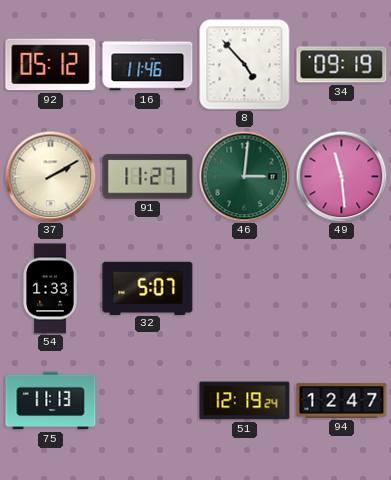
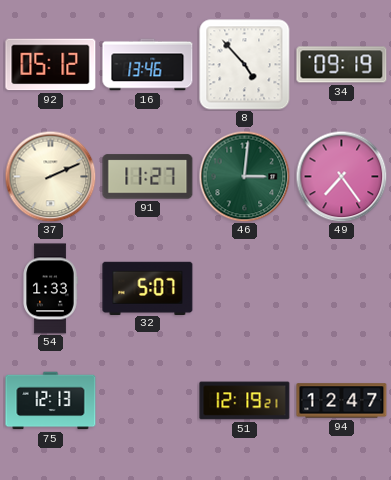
16: 11:46 -> 13:46 (148, 65)
37: 2:10 -> 2:11 (50, 176)
49: 11:29 -> 7:24 (341, 176)
75: 11:13 -> 12:13 (51, 401)
51: 12:19:24 -> 12:19:21 (245, 401)
